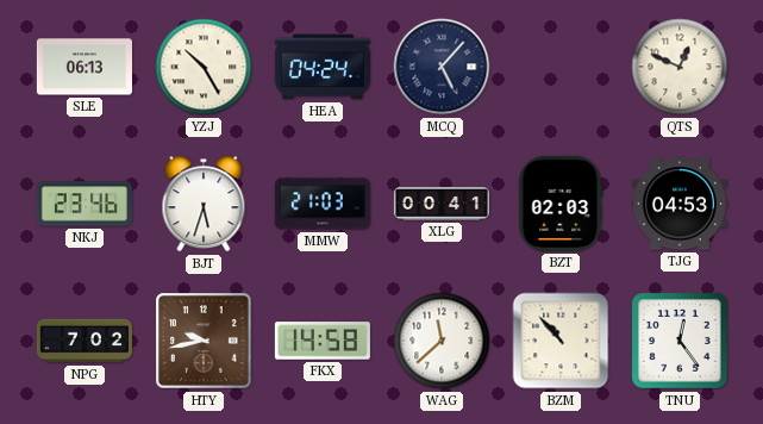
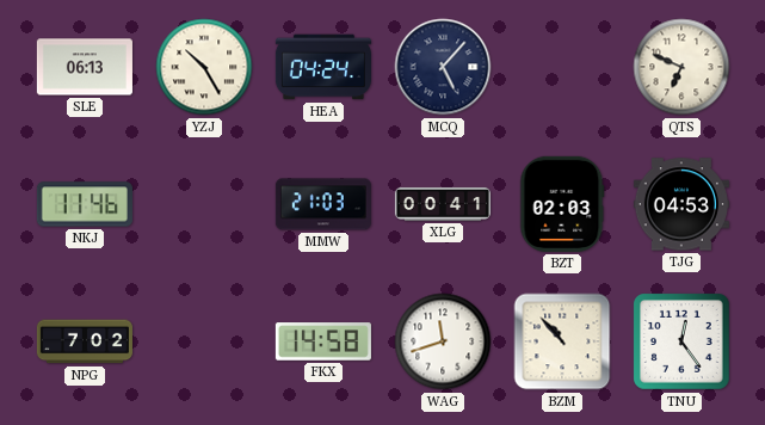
QTS: 12:49 -> 6:49 (681, 67)
NKJ: 23:46 -> 11:46 (85, 204)
BJT: 5:33 -> none (204, 204)
HTY: 9:43 -> none (204, 341)
WAG: 11:38 -> 11:42 (443, 341)
